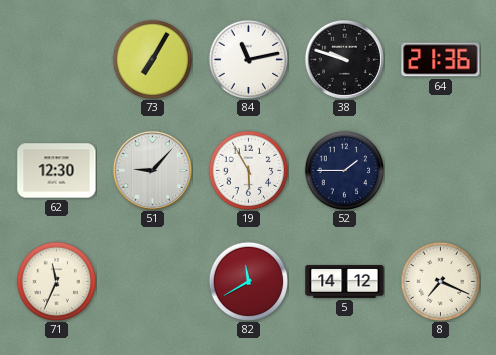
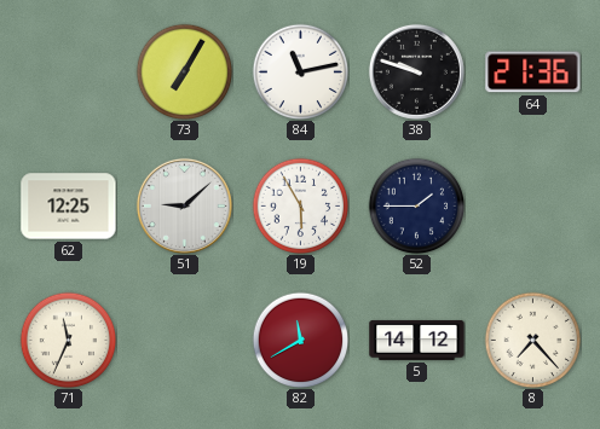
62: 12:30 -> 12:25 (69, 207)
51: 9:07 -> 9:08 (184, 205)
8: 7:19 -> 7:23 (532, 340)
